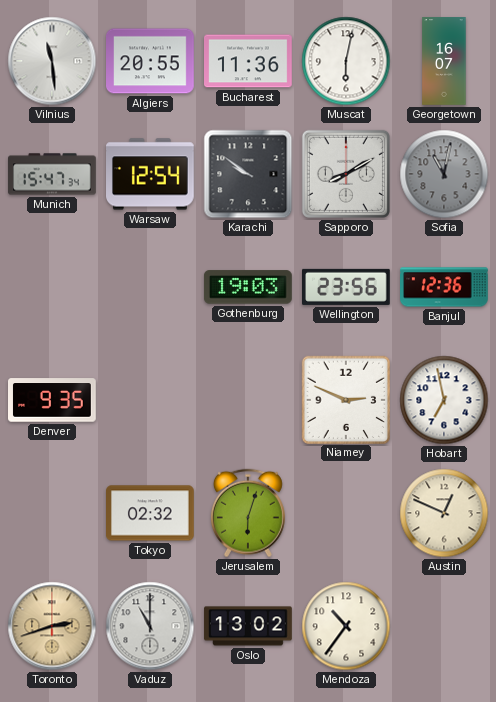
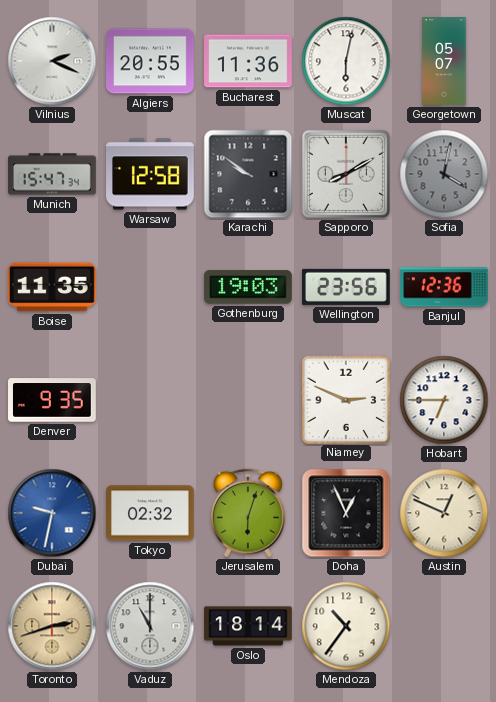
Vilnius: 11:29 -> 2:19 (52, 61)
Georgetown: 16:07 -> 05:07 (444, 61)
Warsaw: 12:54 -> 12:58 (151, 174)
Sofia: 11:02 -> 4:02 (444, 174)
Boise: none -> 11:35 (52, 287)
Hobart: 6:58 -> 6:45 (444, 400)
Dubai: none -> 9:32 (52, 513)
Doha: none -> 12:56 (346, 513)
Oslo: 13:02 -> 18:14 (248, 626)
